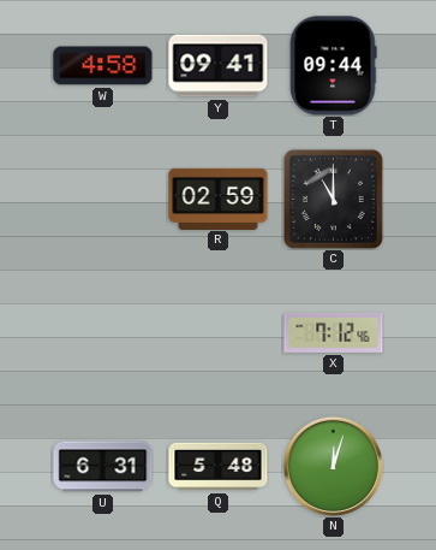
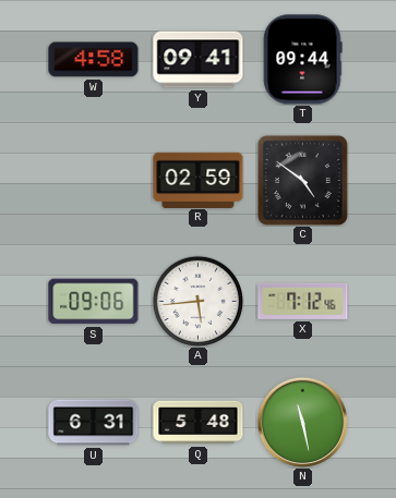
C: 11:00 -> 4:51 (302, 180)
S: none -> 09:06 (94, 302)
A: none -> 5:44 (197, 301)
N: 12:03 -> 11:28 (302, 422)
